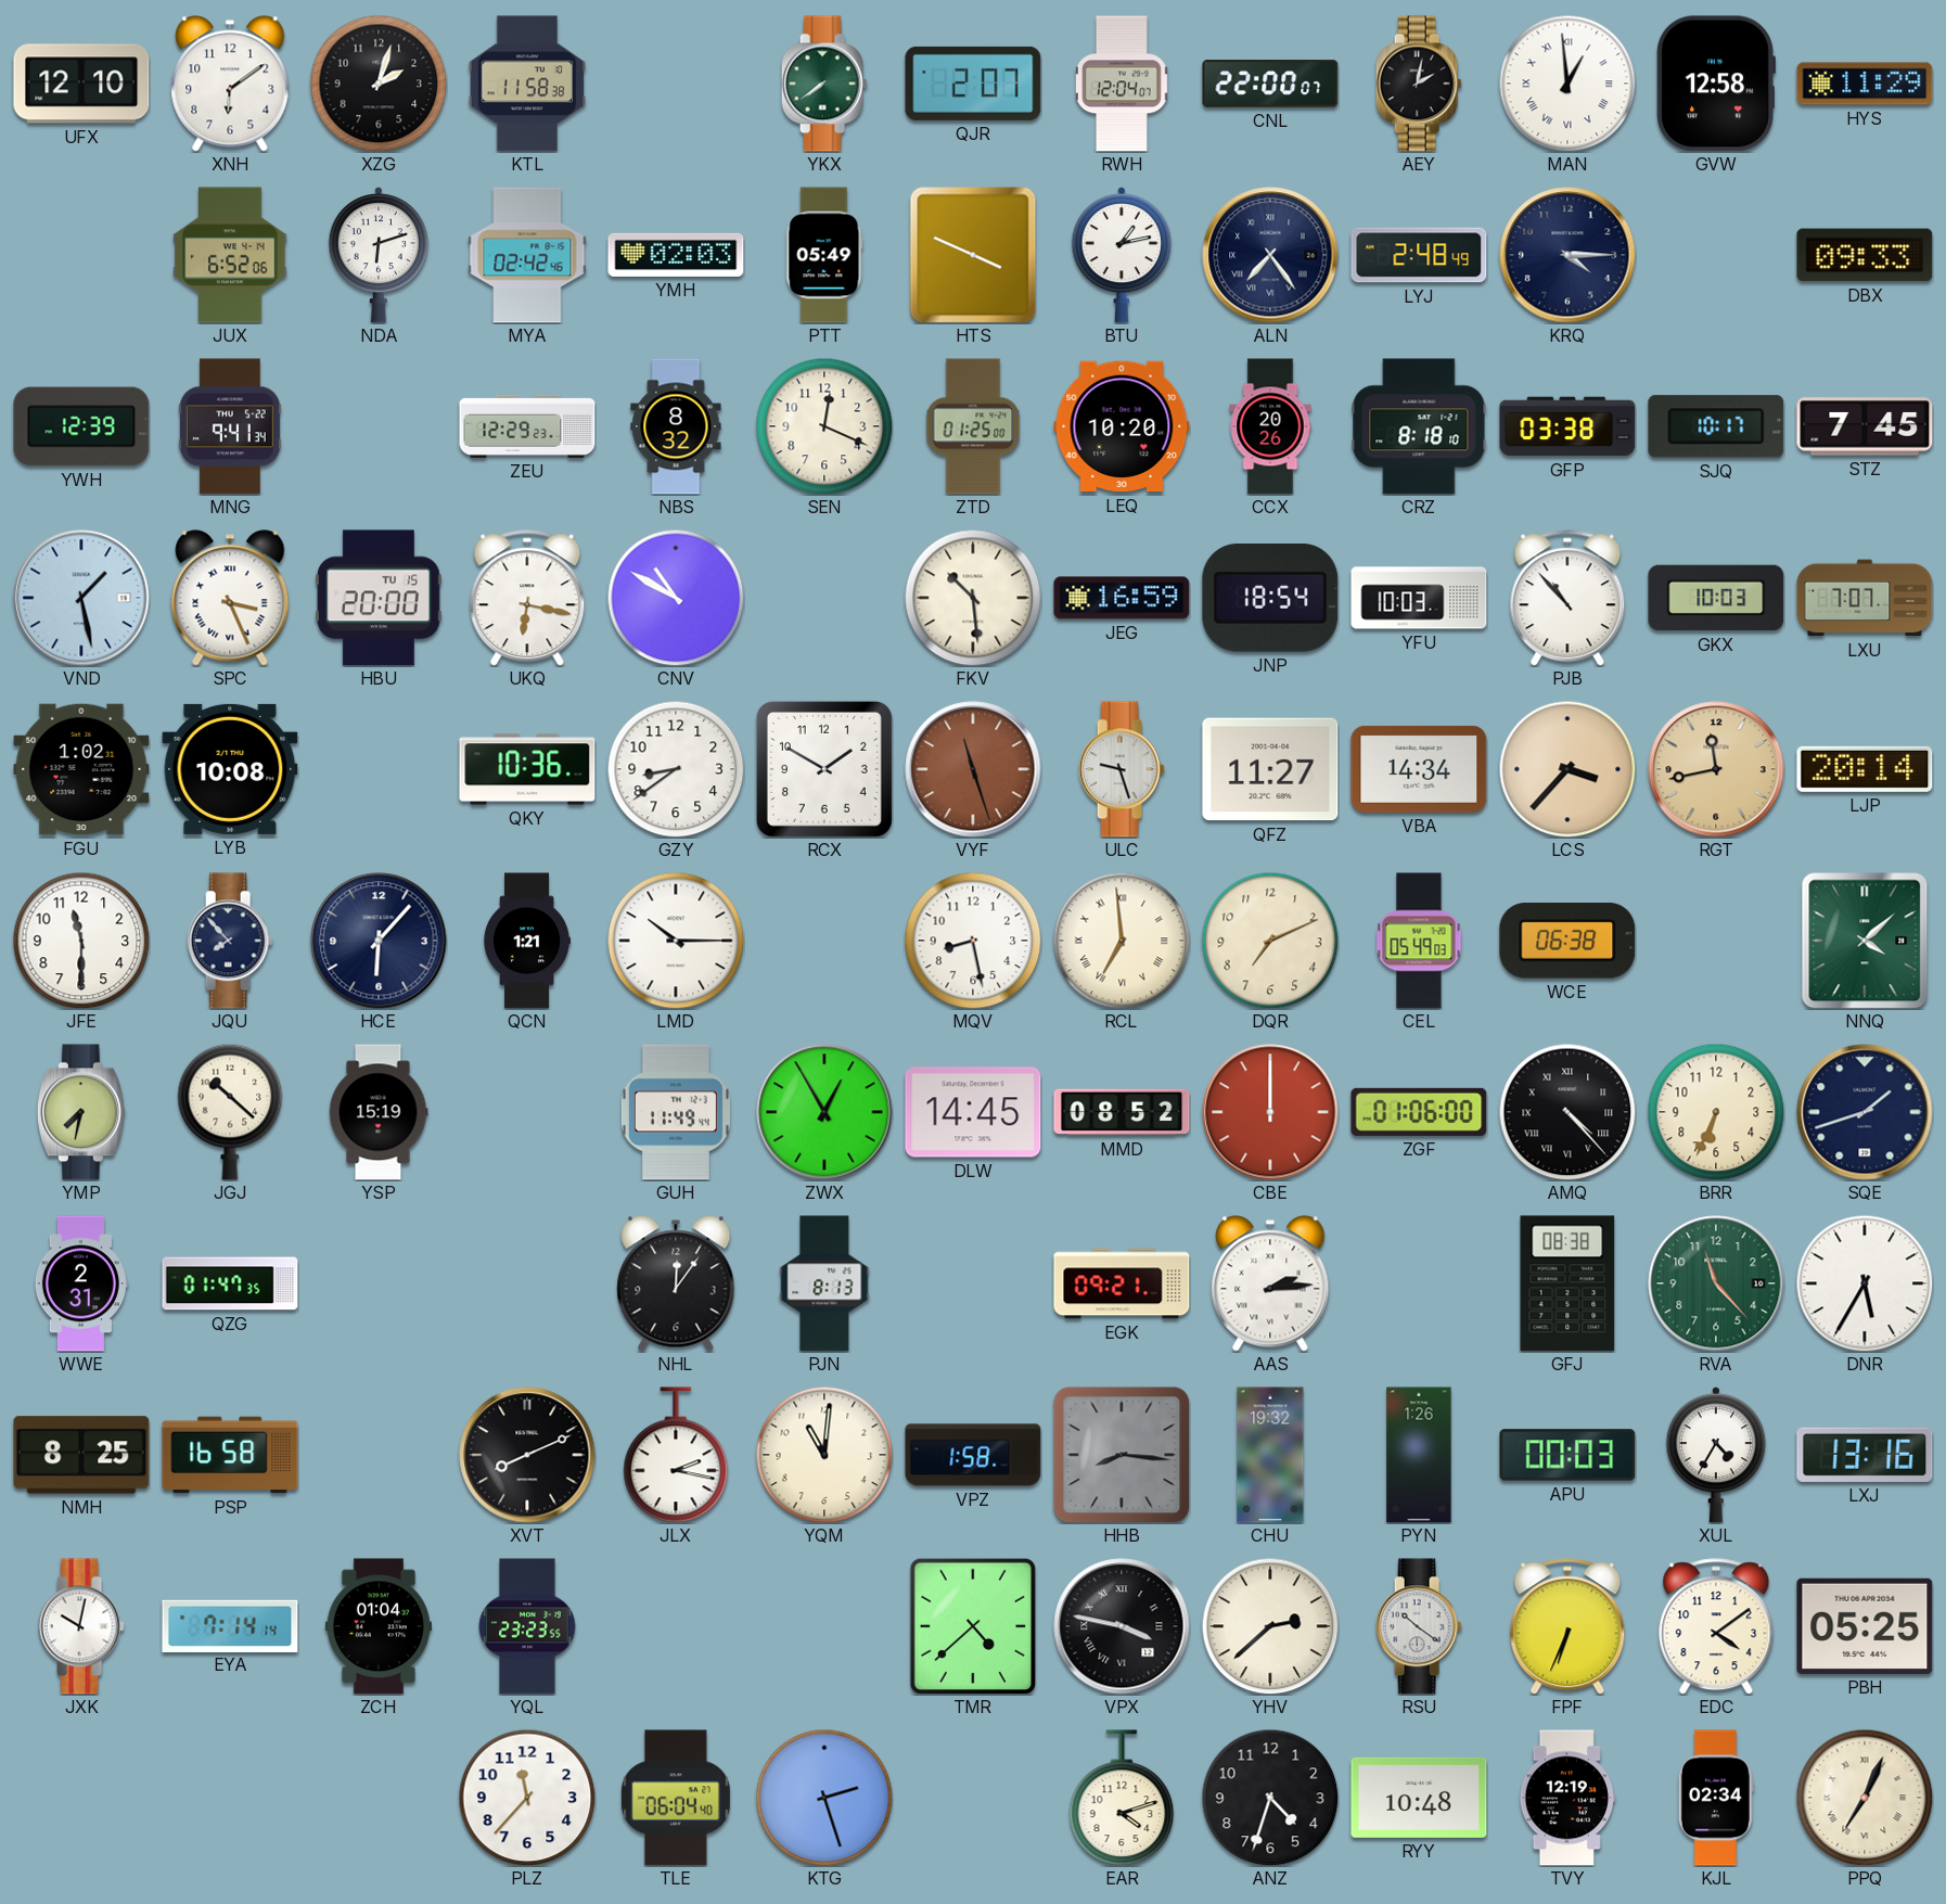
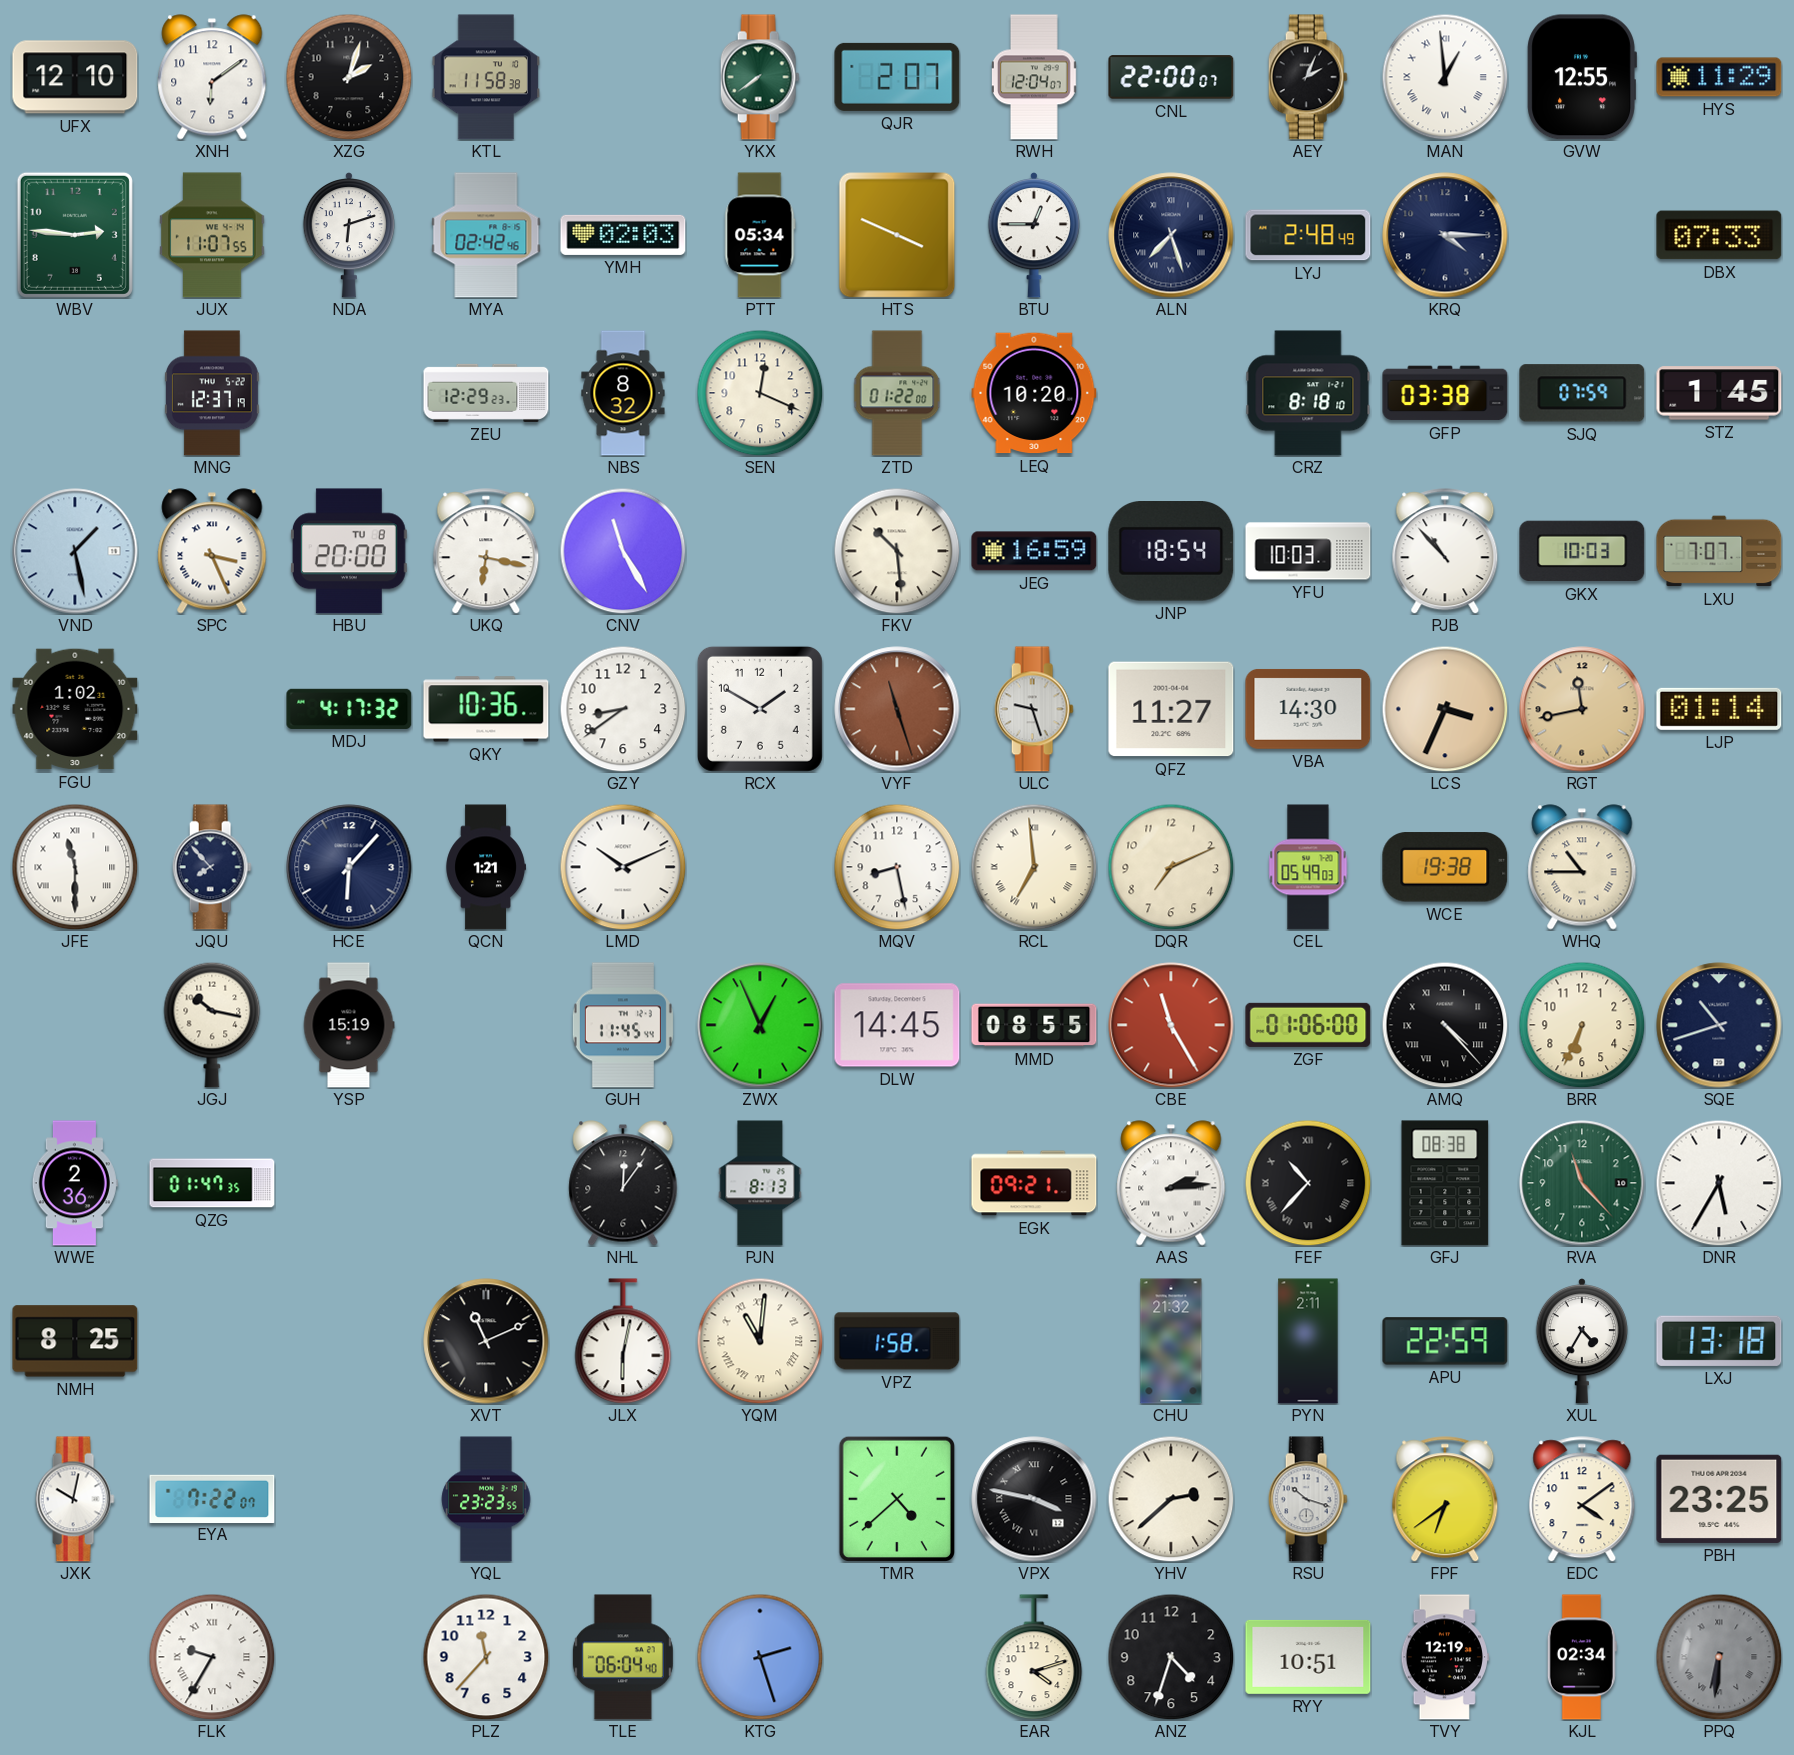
AEY: 2:02 -> 2:04 (1308, 77)
GVW: 12:58 -> 12:55 (1582, 77)
WBV: none -> 2:46 (75, 235)
JUX: 6:52 -> 11:07 (212, 235)
PTT: 05:49 -> 05:34 (760, 235)
BTU: 1:13 -> 12:45 (1033, 236)
ALN: 7:24 -> 7:27 (1171, 235)
DBX: 09:33 -> 07:33 (1719, 235)
YWH: 12:39 -> none (81, 426)
MNG: 9:41 -> 12:37 (212, 393)
ZTD: 01:25 -> 01:22 (897, 393)
CCX: 20:26 -> none (1270, 426)
SJQ: 10:17 -> 07:59 (1582, 393)
STZ: 7:45 -> 1:45 (1719, 393)
HBU date: TU 15 -> TU 8 (349, 551)
CNV: 10:50 -> 11:25 (623, 551)
LYB: 10:08 -> none (230, 769)
MDJ: none -> 4:17 (349, 709)
VBA: 14:34 -> 14:30 (1308, 709)
LCS: 3:37 -> 3:34 (1445, 709)
LJP: 20:14 -> 01:14 (1719, 709)
JFE numerals: Arabic -> Roman (75, 867)
LMD: 10:15 -> 10:11 (623, 867)
WCE: 06:38 -> 19:38 (1445, 867)
WHQ: none -> 10:45 (1582, 867)
NNQ: 4:08 -> none (1865, 941)
YMP: 7:32 -> none (81, 1112)
JGJ: 10:22 -> 10:17 (212, 1025)
GUH: 11:49 -> 11:45 (623, 1025)
ZWX: 12:55 -> 12:56 (760, 1025)
MMD: 08:52 -> 08:55 (1034, 1025)
CBE: 12:00 -> 11:25 (1171, 1025)
SQE: 1:42 -> 10:42 (1719, 1025)
WWE: 2:31 -> 2:36 (75, 1183)
FEF: none -> 10:37 (1308, 1183)
PSP: 16:58 -> none (230, 1455)
XVT: 8:11 -> 11:11 (486, 1341)
JLX: 2:17 -> 6:02 (623, 1341)
YQM numerals: Arabic -> Roman (760, 1341)
HHB: 8:16 -> none (1122, 1455)
CHU: 19:32 -> 21:32 (1171, 1341)
PYN: 1:26 -> 2:11 (1308, 1341)
APU: 00:03 -> 22:59 (1445, 1341)
LXJ: 13:16 -> 13:18 (1719, 1341)
EYA: 7:14 -> 7:22 (212, 1498)
ZCH: 01:04 -> none (379, 1626)
RSU: 10:21 -> 10:18 (1308, 1499)
FPF: 6:34 -> 6:39 (1445, 1499)
PBH: 05:25 -> 23:25 (1719, 1499)
FLK: none -> 9:35 (212, 1657)
RYY: 10:48 -> 10:51 (1308, 1657)
PPQ: 7:04 -> 6:31 (1719, 1657)
PPQ dial: cream -> grey (1719, 1657)
